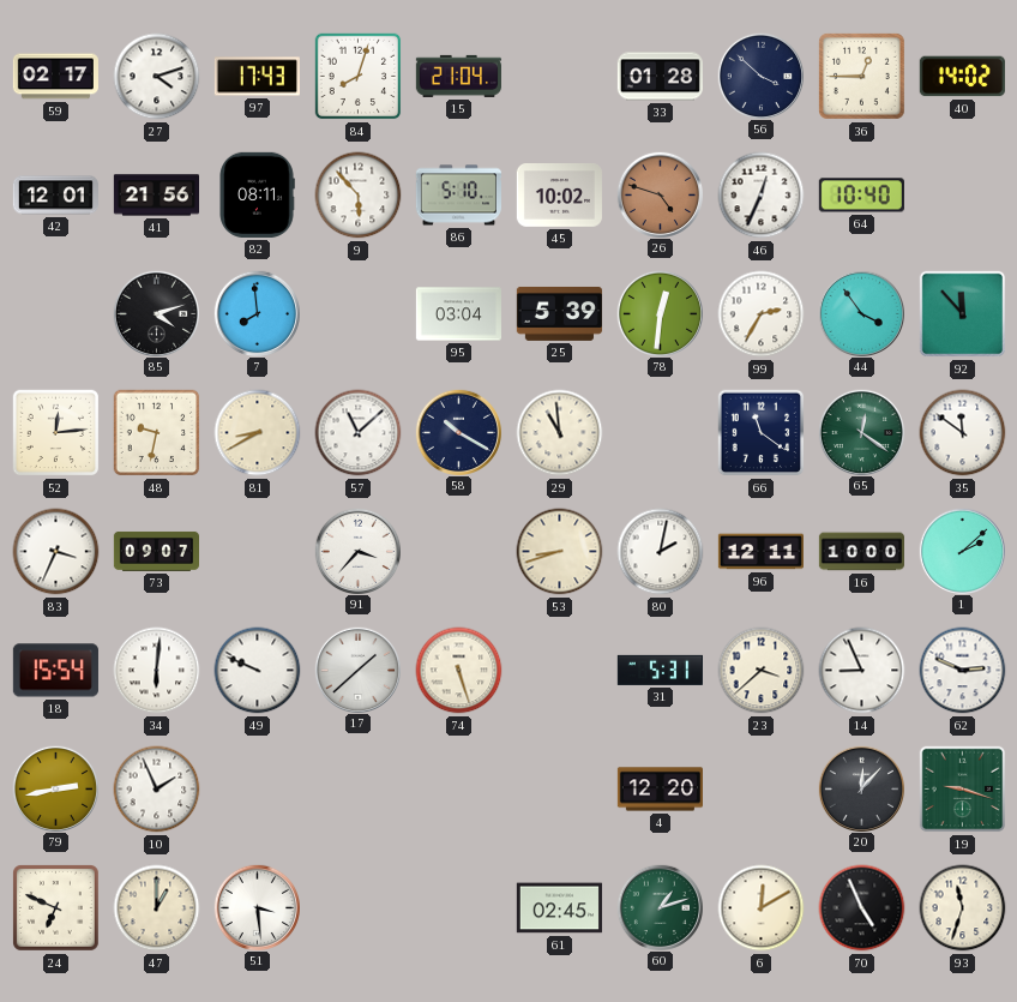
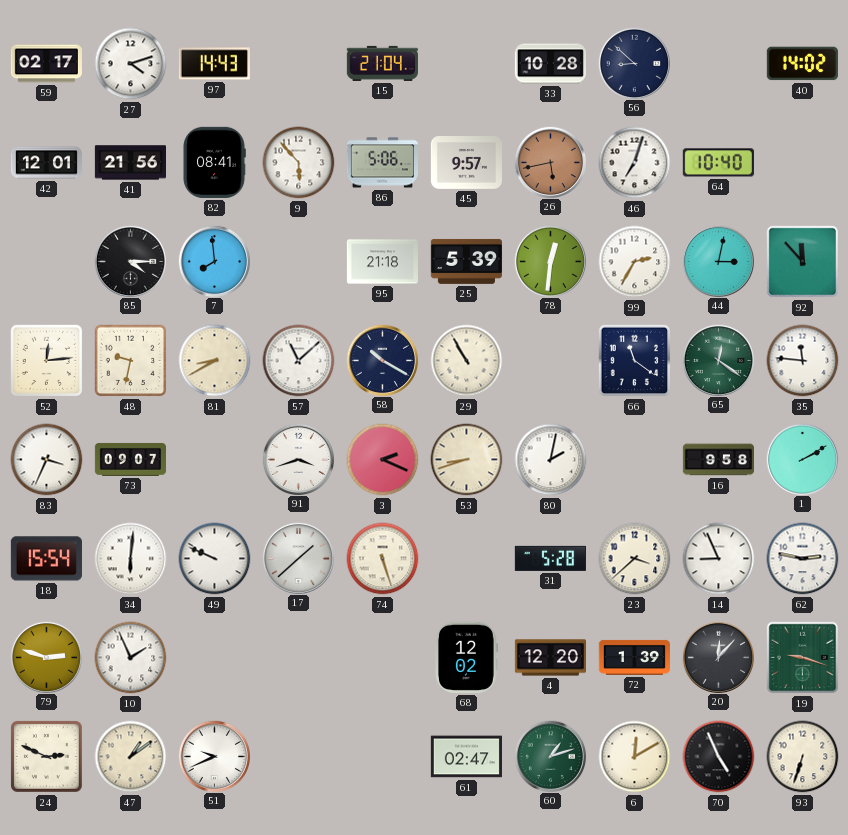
97: 17:43 -> 14:43 (214, 64)
84: 8:03 -> none (359, 77)
33: 01:28 -> 10:28 (550, 64)
56: 3:52 -> 8:52 (634, 63)
36: 12:45 -> none (861, 76)
82: 08:11 -> 08:41 (214, 162)
86: 5:10 -> 5:06 (382, 163)
45: 10:02 -> 9:57 (466, 163)
26: 4:48 -> 5:43 (550, 162)
46: 12:34 -> 7:03 (635, 163)
85: 4:12 -> 4:15 (130, 261)
95: 03:04 -> 21:18 (382, 262)
44: 3:54 -> 3:02 (718, 261)
29: 10:59 -> 10:55 (467, 361)
35: 11:51 -> 11:46 (803, 361)
91: 3:37 -> 3:42 (298, 459)
3: none -> 2:19 (383, 460)
96: 12:11 -> none (760, 552)
16: 10:00 -> 9:58 (718, 460)
1: 2:08 -> 2:10 (802, 459)
31: 5:31 -> 5:28 (550, 558)
62: 2:49 -> 2:47 (803, 559)
79: 2:43 -> 2:48 (46, 657)
68: none -> 12:02 (467, 657)
72: none -> 1:39 (634, 657)
24: 6:49 -> 2:49 (46, 756)
47: 1:00 -> 1:09 (131, 757)
51: 3:29 -> 9:41 (214, 756)
61: 02:45 -> 02:47 (466, 757)
93: 11:33 -> 6:33 (803, 757)
